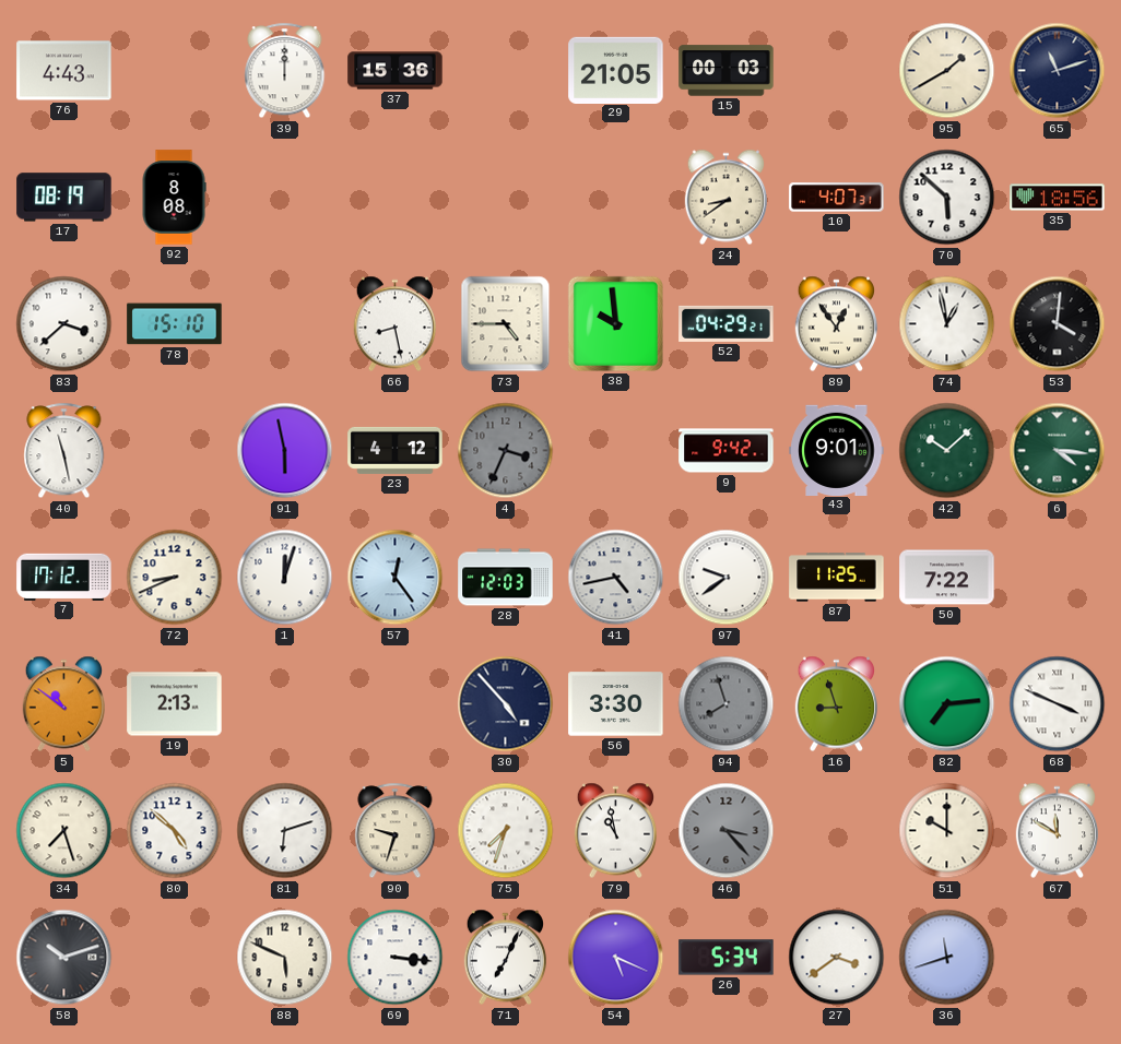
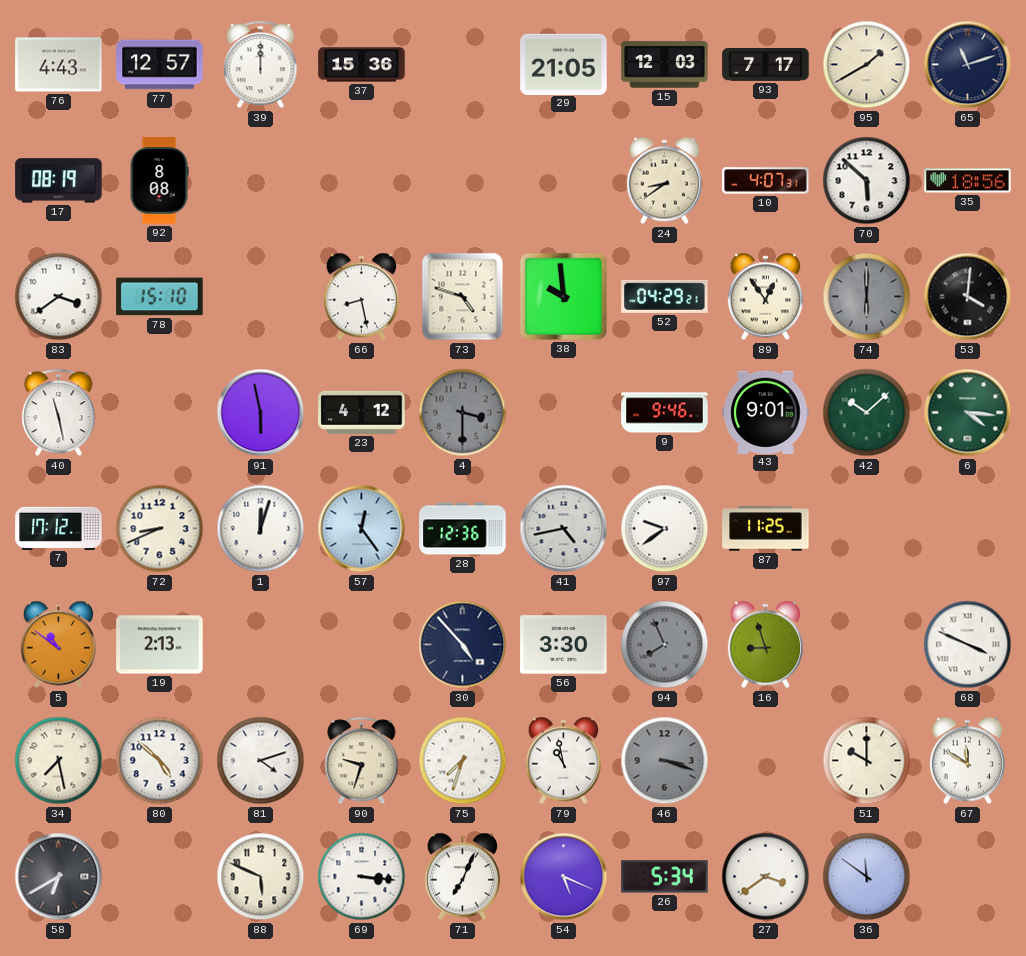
77: none -> 12:57 (160, 65)
15: 00:03 -> 12:03 (665, 65)
93: none -> 7:17 (766, 65)
83: 3:38 -> 3:39 (59, 297)
73: 4:45 -> 4:48 (463, 297)
74: 12:58 -> 6:00 (867, 297)
74 dial: white -> grey (867, 297)
4: 3:34 -> 3:30 (463, 413)
9: 9:42 -> 9:46 (665, 413)
28: 12:03 -> 12:36 (463, 529)
50: 7:22 -> none (947, 578)
94: 7:57 -> 7:56 (665, 645)
82: 7:14 -> none (947, 704)
34: 7:27 -> 7:28 (59, 761)
81: 6:12 -> 4:12 (261, 761)
46: 3:23 -> 3:18 (665, 761)
58: 10:12 -> 6:40 (59, 877)
36: 11:42 -> 11:51 (867, 877)
